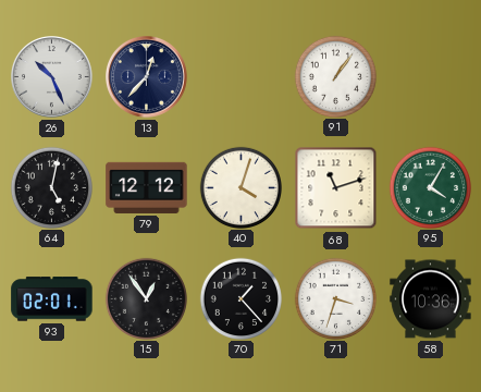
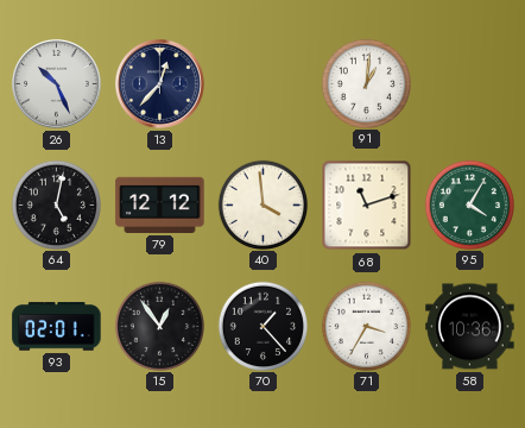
91: 1:06 -> 1:01 (366, 83)
40: 4:03 -> 3:59 (262, 204)
71: 3:33 -> 3:35 (366, 326)
